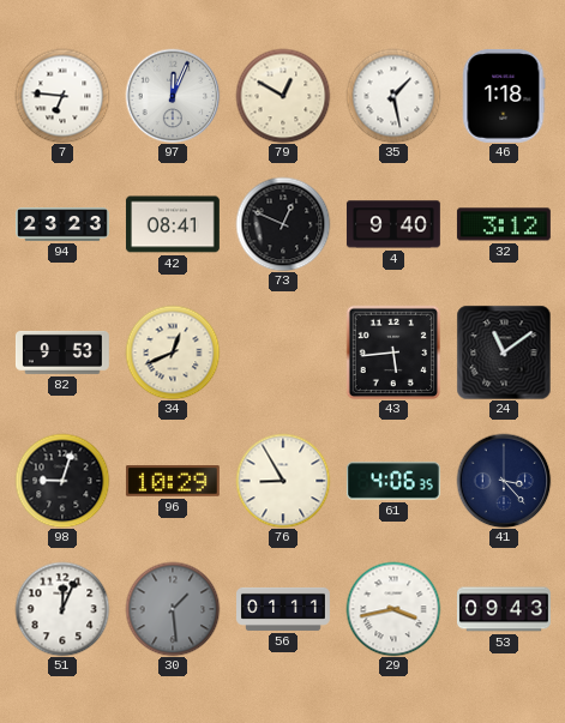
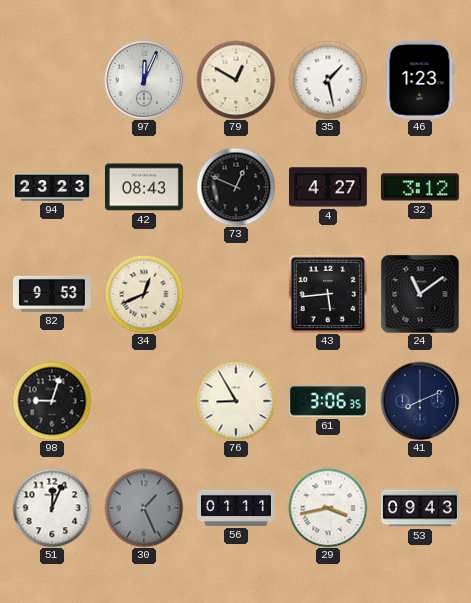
7: 6:46 -> none (62, 96)
46: 1:18 -> 1:23 (420, 80)
42: 08:41 -> 08:43 (144, 187)
4: 9:40 -> 4:27 (328, 187)
96: 10:29 -> none (173, 481)
61: 4:06 -> 3:06 (328, 401)
41: 3:23 -> 8:11 (420, 401)
30: 1:29 -> 1:26 (144, 508)
